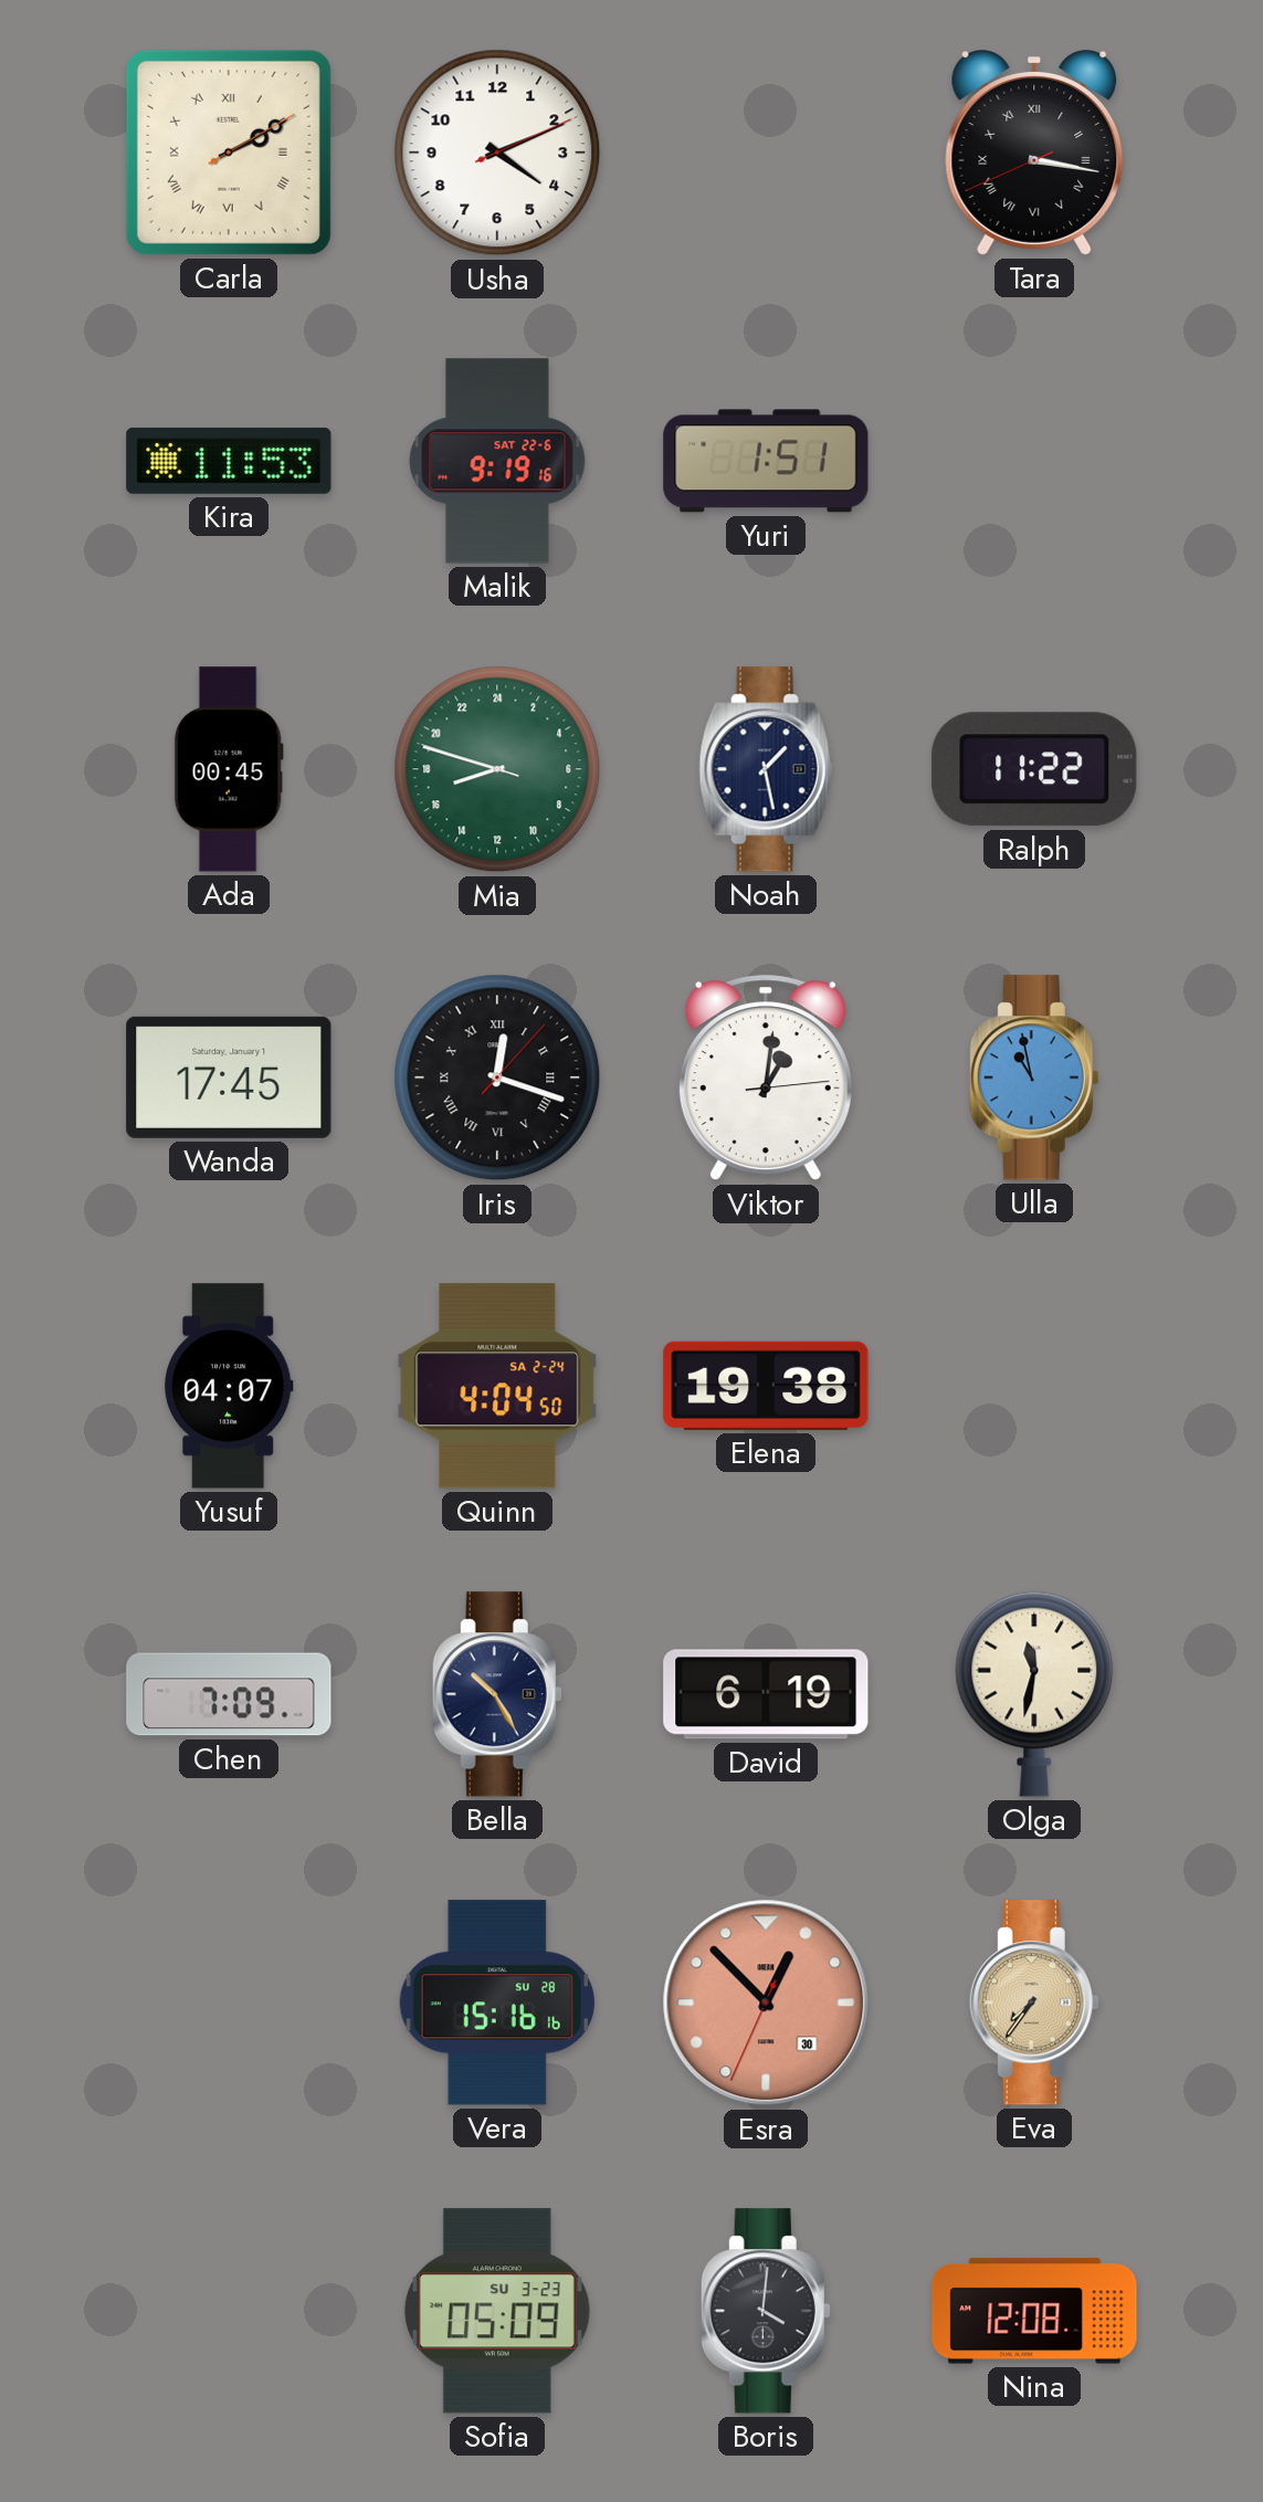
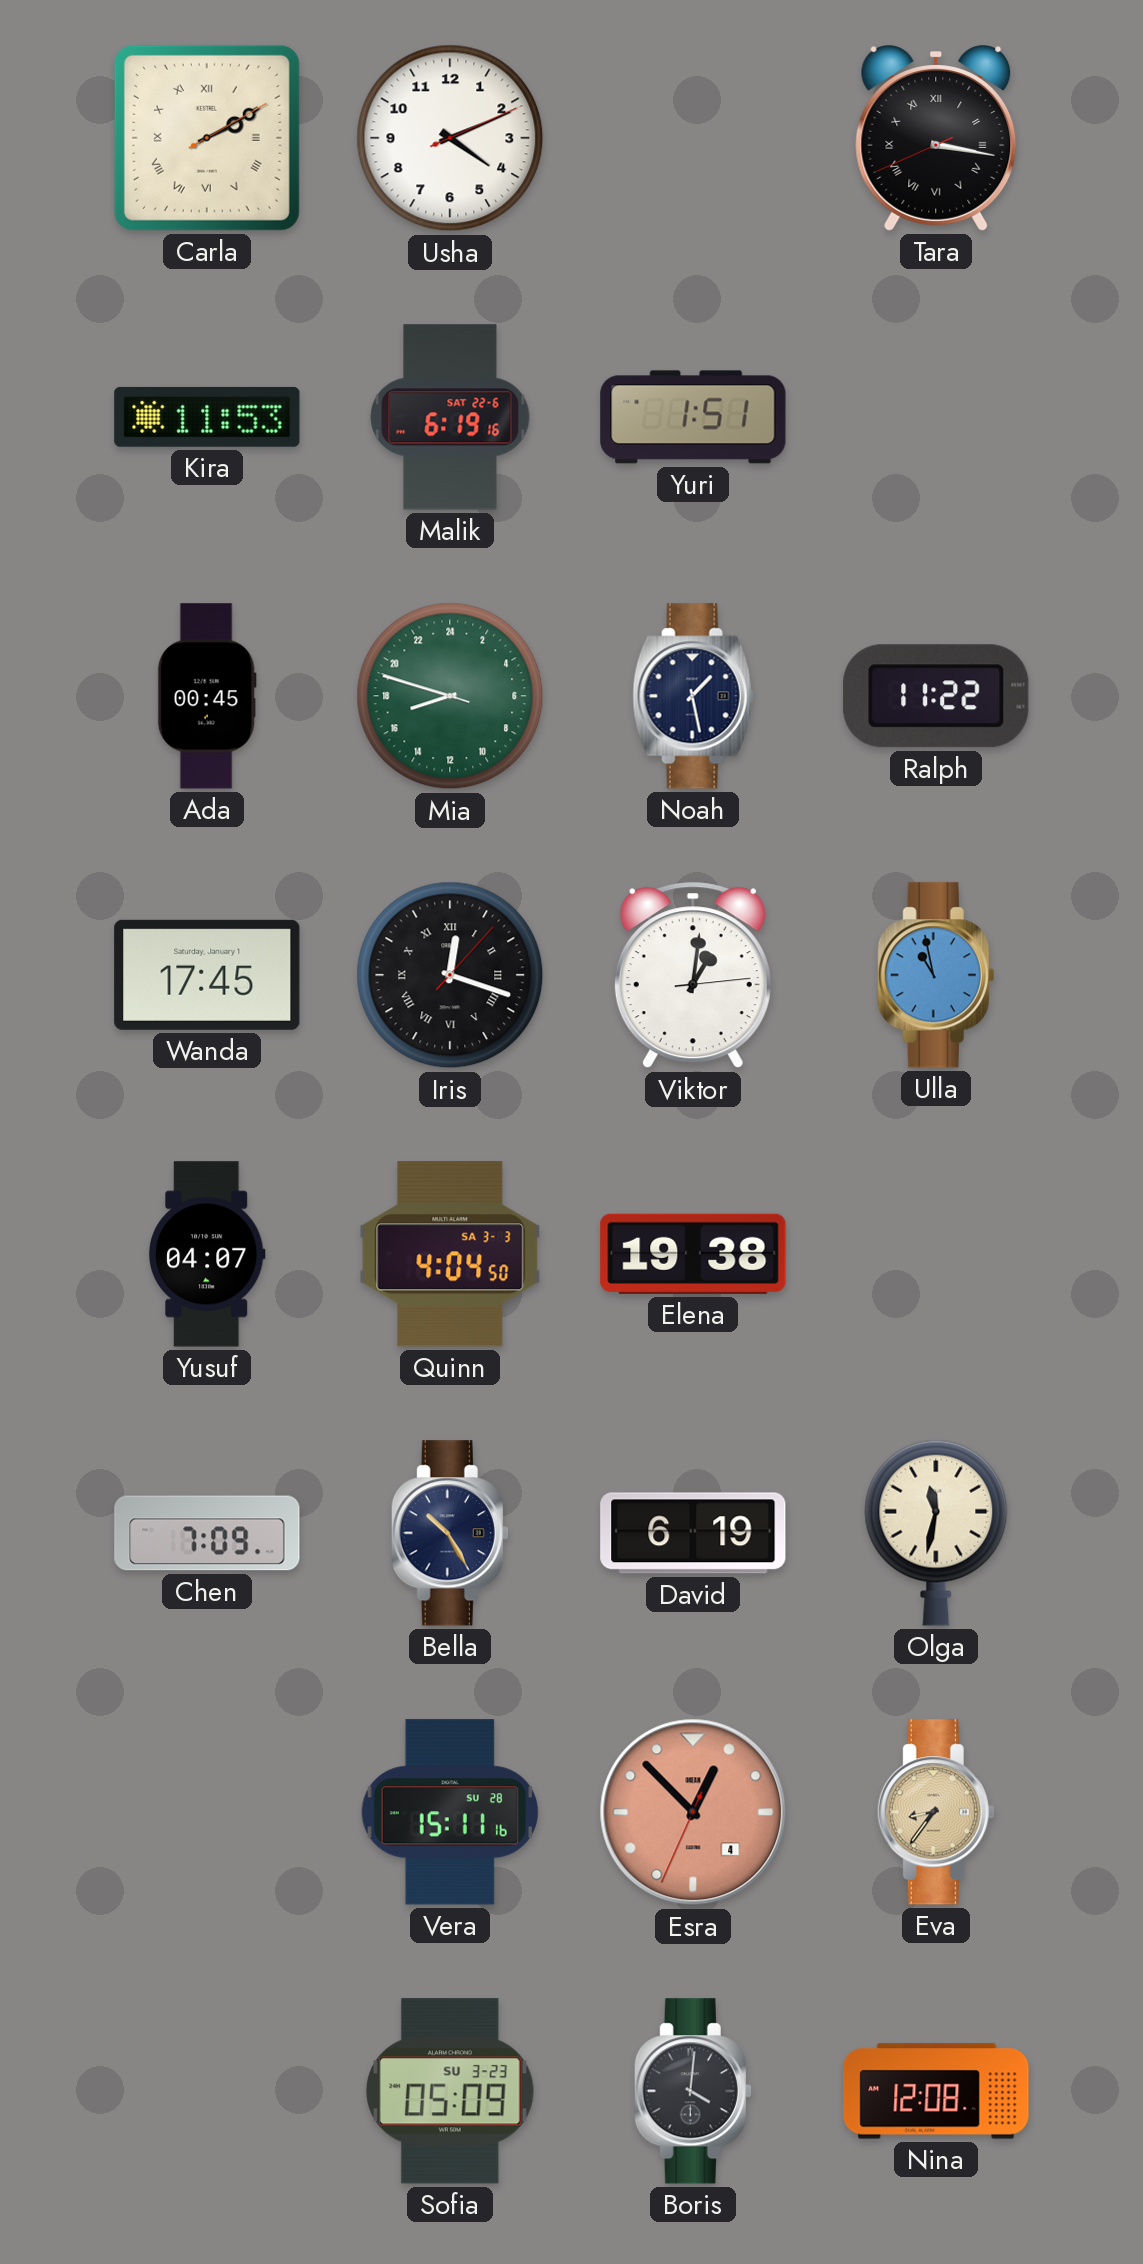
Malik: 9:19 -> 6:19 (450, 417)
Quinn date: SA 2-24 -> SA 3-3 (450, 1254)
Vera: 15:16 -> 15:11 (449, 1812)
Esra date: 30 -> 4 (693, 1812)
Eva: 7:36 -> 8:36 (936, 1812)
